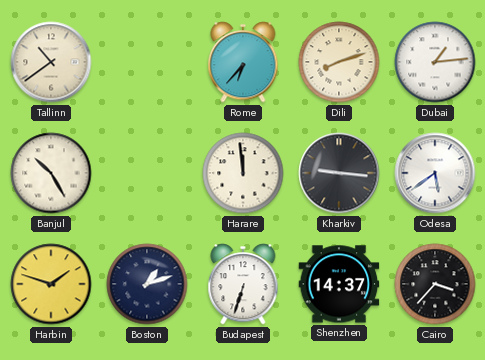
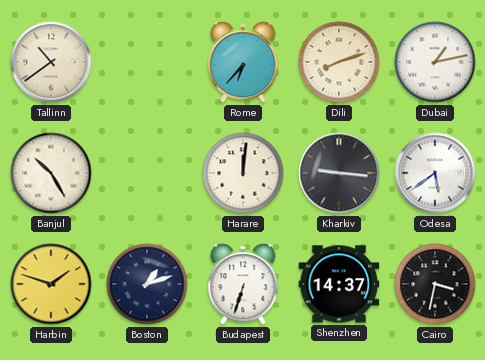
Dubai: 1:14 -> 1:13 (435, 62)
Harare: 11:59 -> 12:01 (243, 173)
Cairo: 3:37 -> 3:32 (435, 284)
